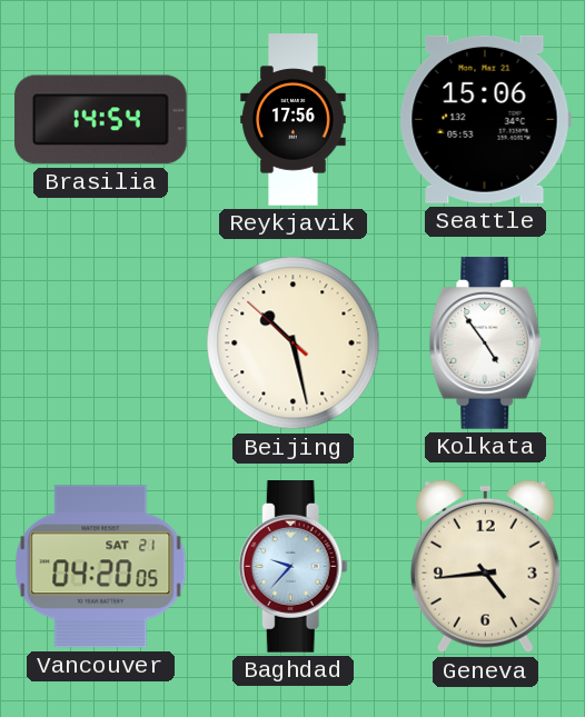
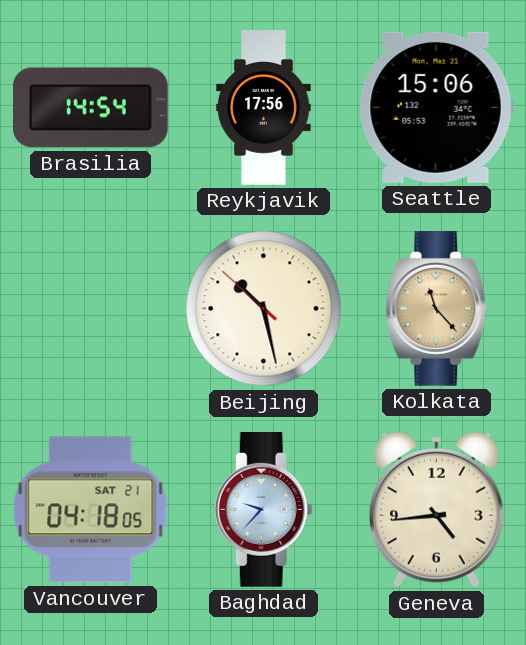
Kolkata: 4:54 -> 11:23 (437, 309)
Kolkata dial: white -> champagne (437, 309)
Vancouver: 04:20 -> 04:18 (91, 510)
